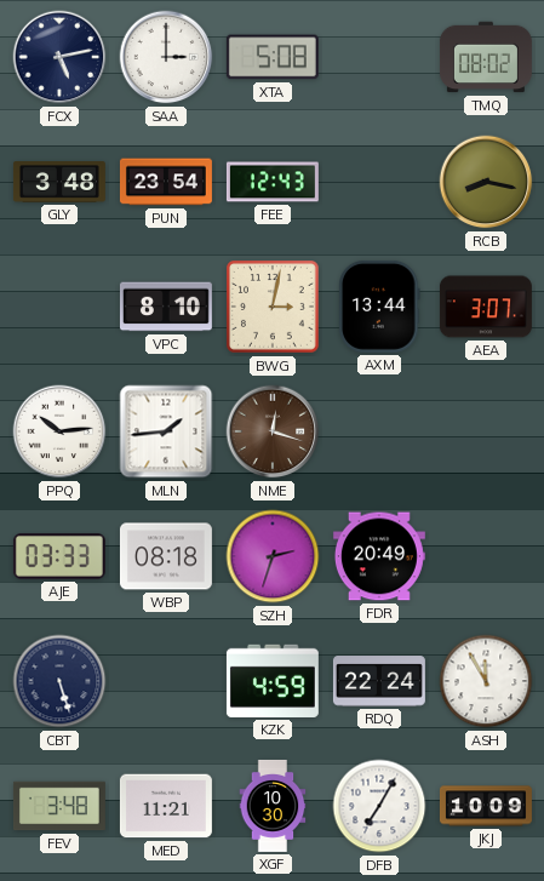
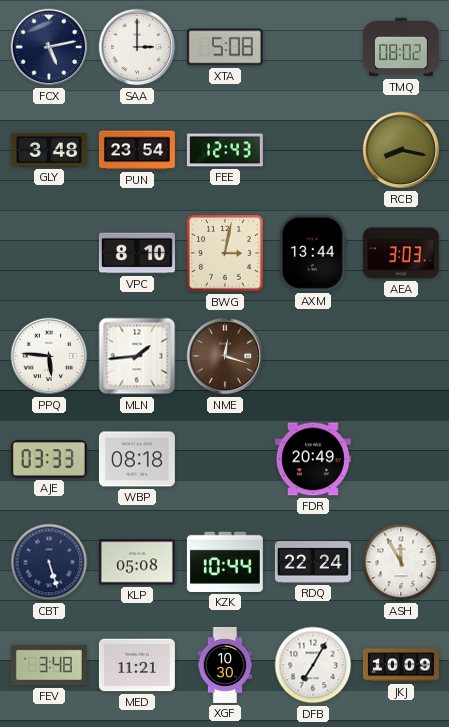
AEA: 3:07 -> 3:03 (401, 253)
PPQ: 10:14 -> 5:46 (49, 356)
SZH: 2:33 -> none (273, 556)
KLP: none -> 05:08 (137, 562)
KZK: 4:59 -> 10:44 (225, 562)
